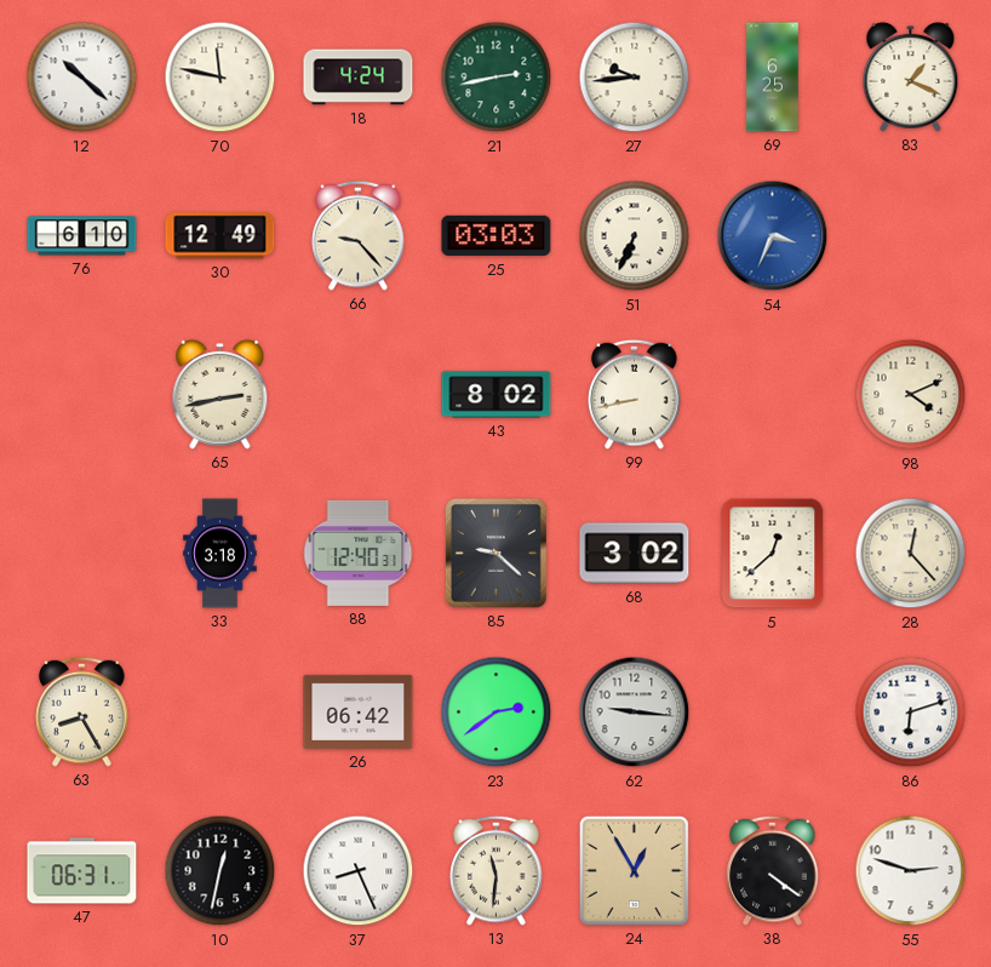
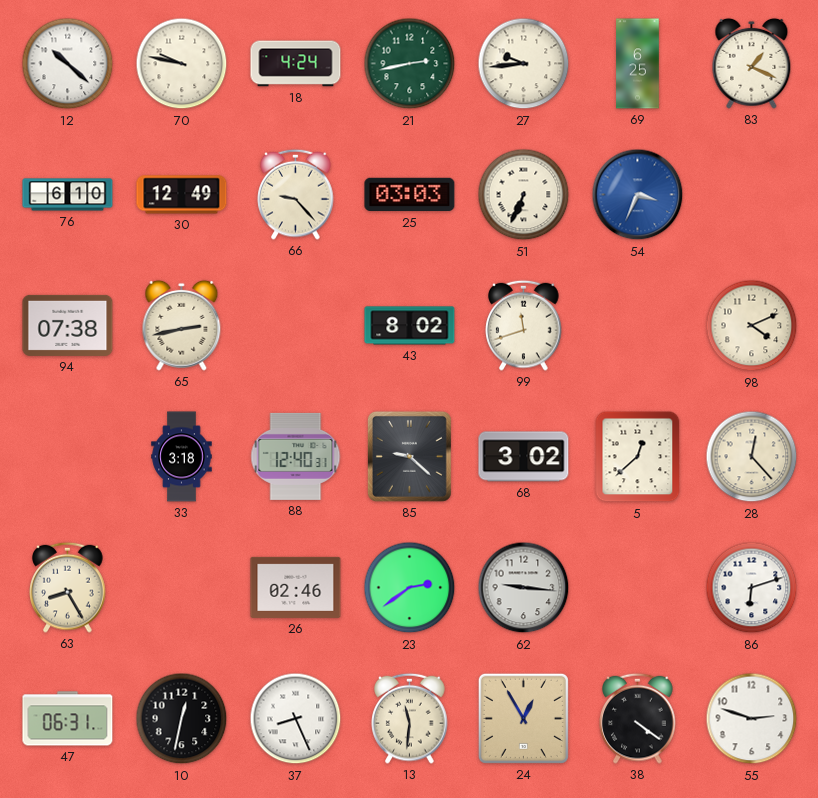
70: 11:47 -> 9:47 (182, 64)
94: none -> 07:38 (68, 325)
99: 8:43 -> 11:42 (524, 325)
26: 06:42 -> 02:46 (296, 587)
